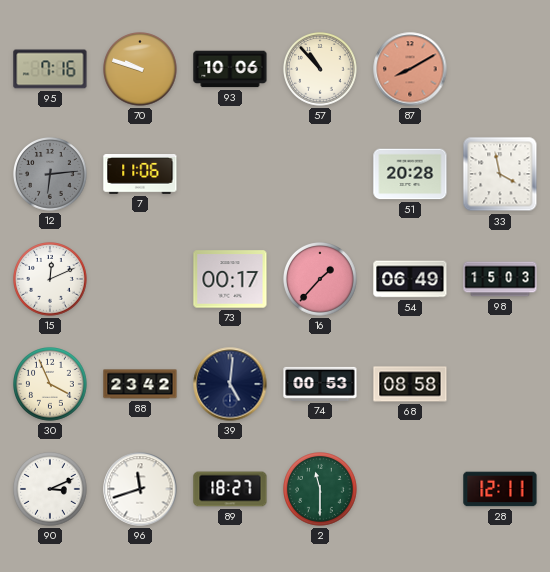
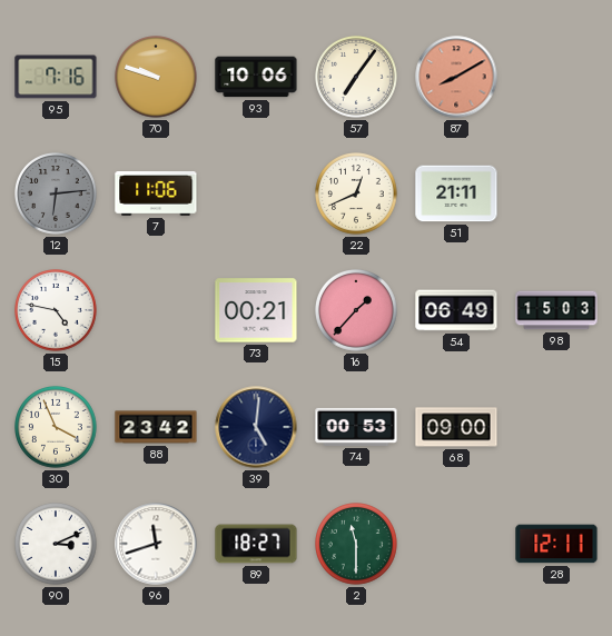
57: 10:53 -> 7:06 (357, 78)
22: none -> 12:41 (357, 195)
51: 20:28 -> 21:11 (456, 193)
33: 3:58 -> none (500, 174)
15: 12:11 -> 4:47 (57, 311)
73: 00:17 -> 00:21 (256, 310)
68: 08:58 -> 09:00 (456, 427)
